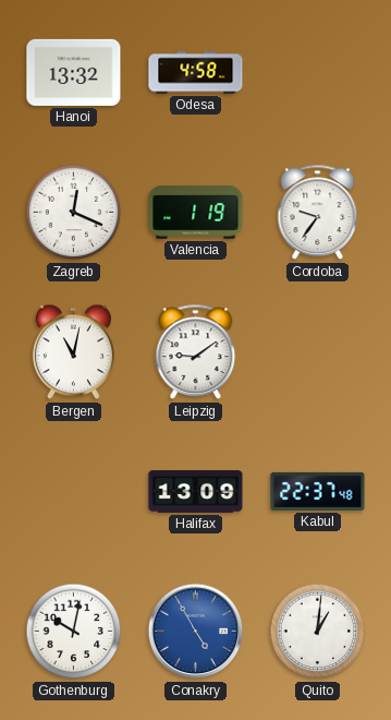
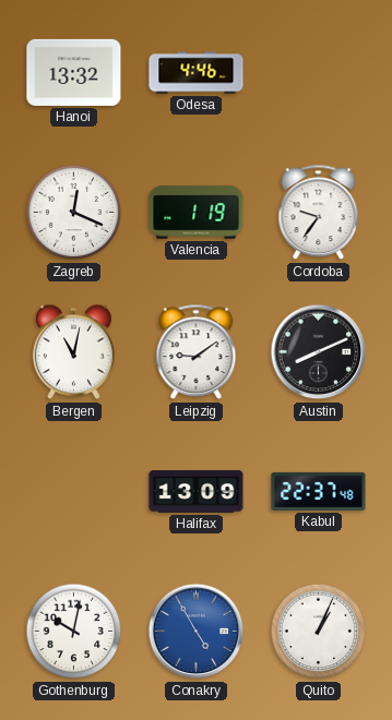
Odesa: 4:58 -> 4:46 (197, 73)
Austin: none -> 8:11 (319, 352)
Quito: 1:01 -> 1:04 (319, 632)
